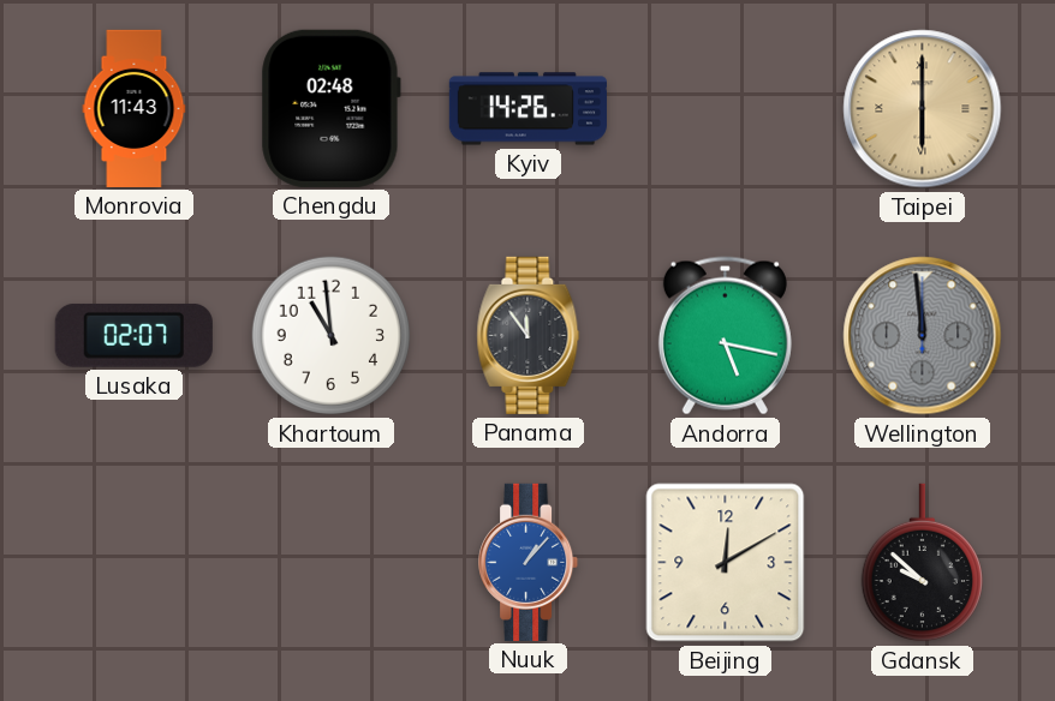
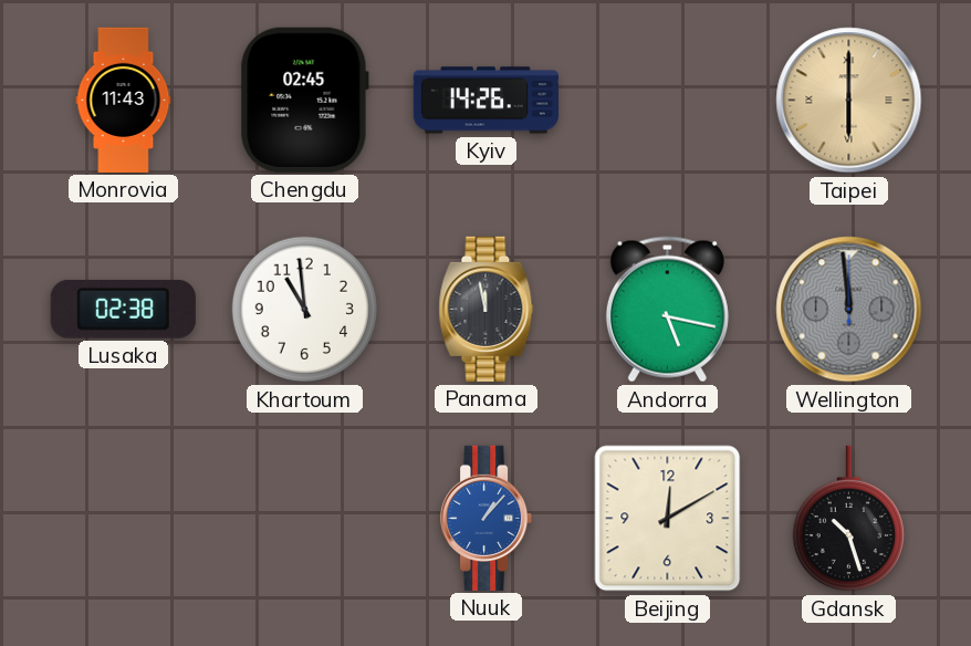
Chengdu: 02:48 -> 02:45 (304, 100)
Lusaka: 02:07 -> 02:38 (123, 309)
Panama: 11:54 -> 11:58 (487, 309)
Gdansk: 9:52 -> 10:27 (848, 519)
